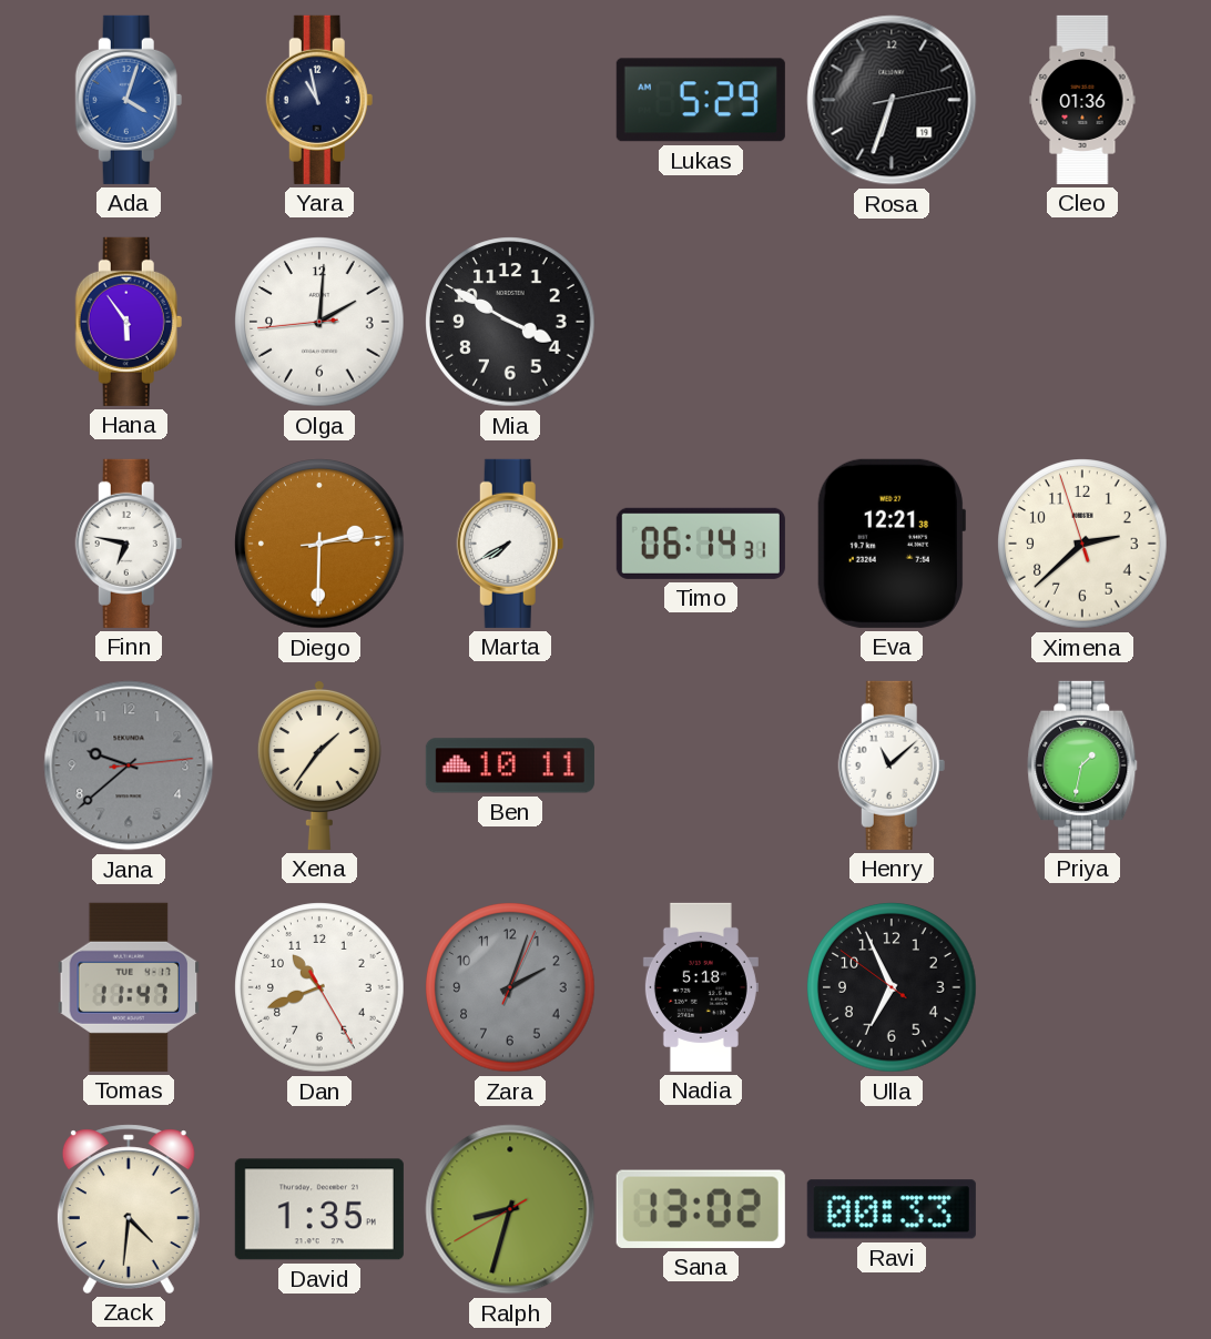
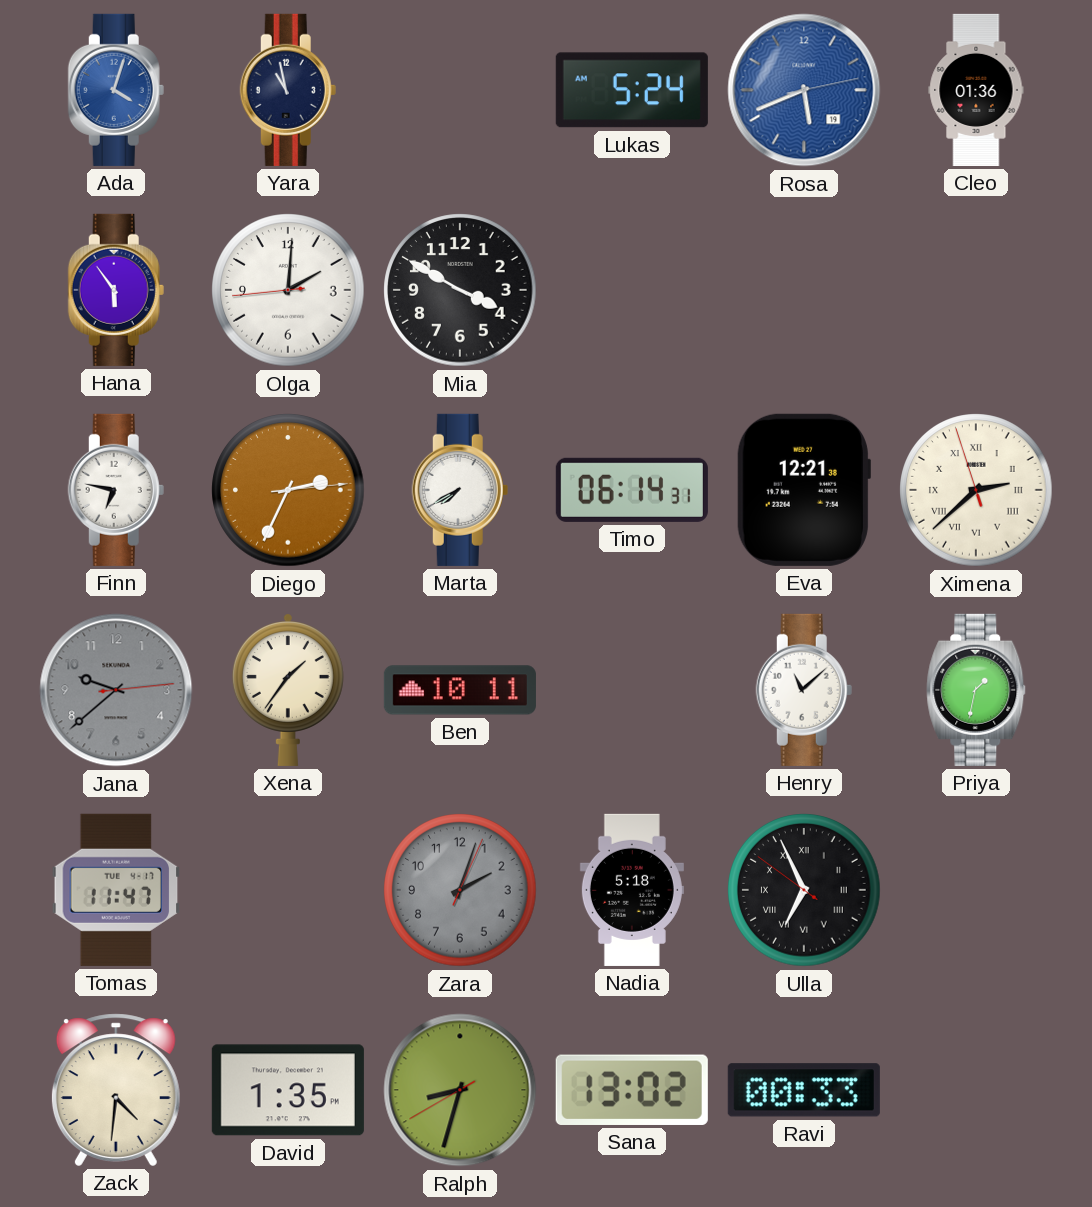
Lukas: 5:29 -> 5:24 (632, 90)
Rosa: 6:33 -> 5:41 (804, 90)
Rosa dial: black -> blue (804, 90)
Diego: 2:30 -> 2:34 (288, 490)
Ximena numerals: Arabic -> Roman (976, 490)
Dan: 10:41 -> none (319, 987)
Ulla numerals: Arabic -> Roman (804, 890)
